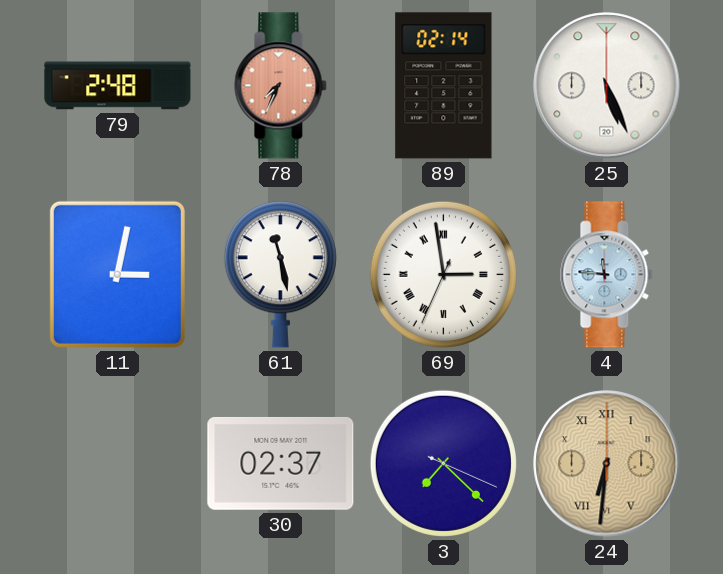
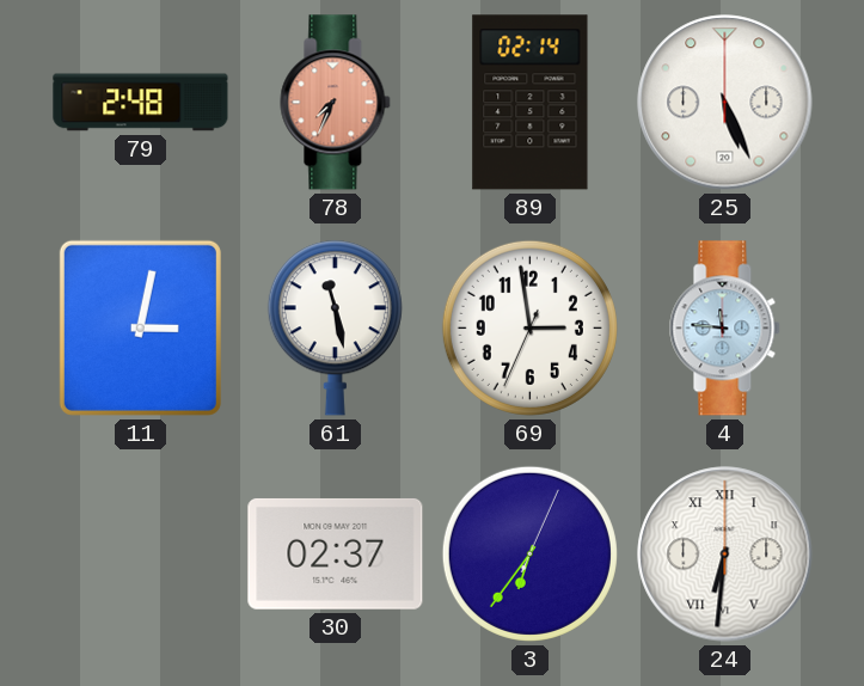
69 numerals: Roman -> Arabic (529, 327)
3: 7:22 -> 6:36 (529, 553)
24 dial: champagne -> white (725, 555)
